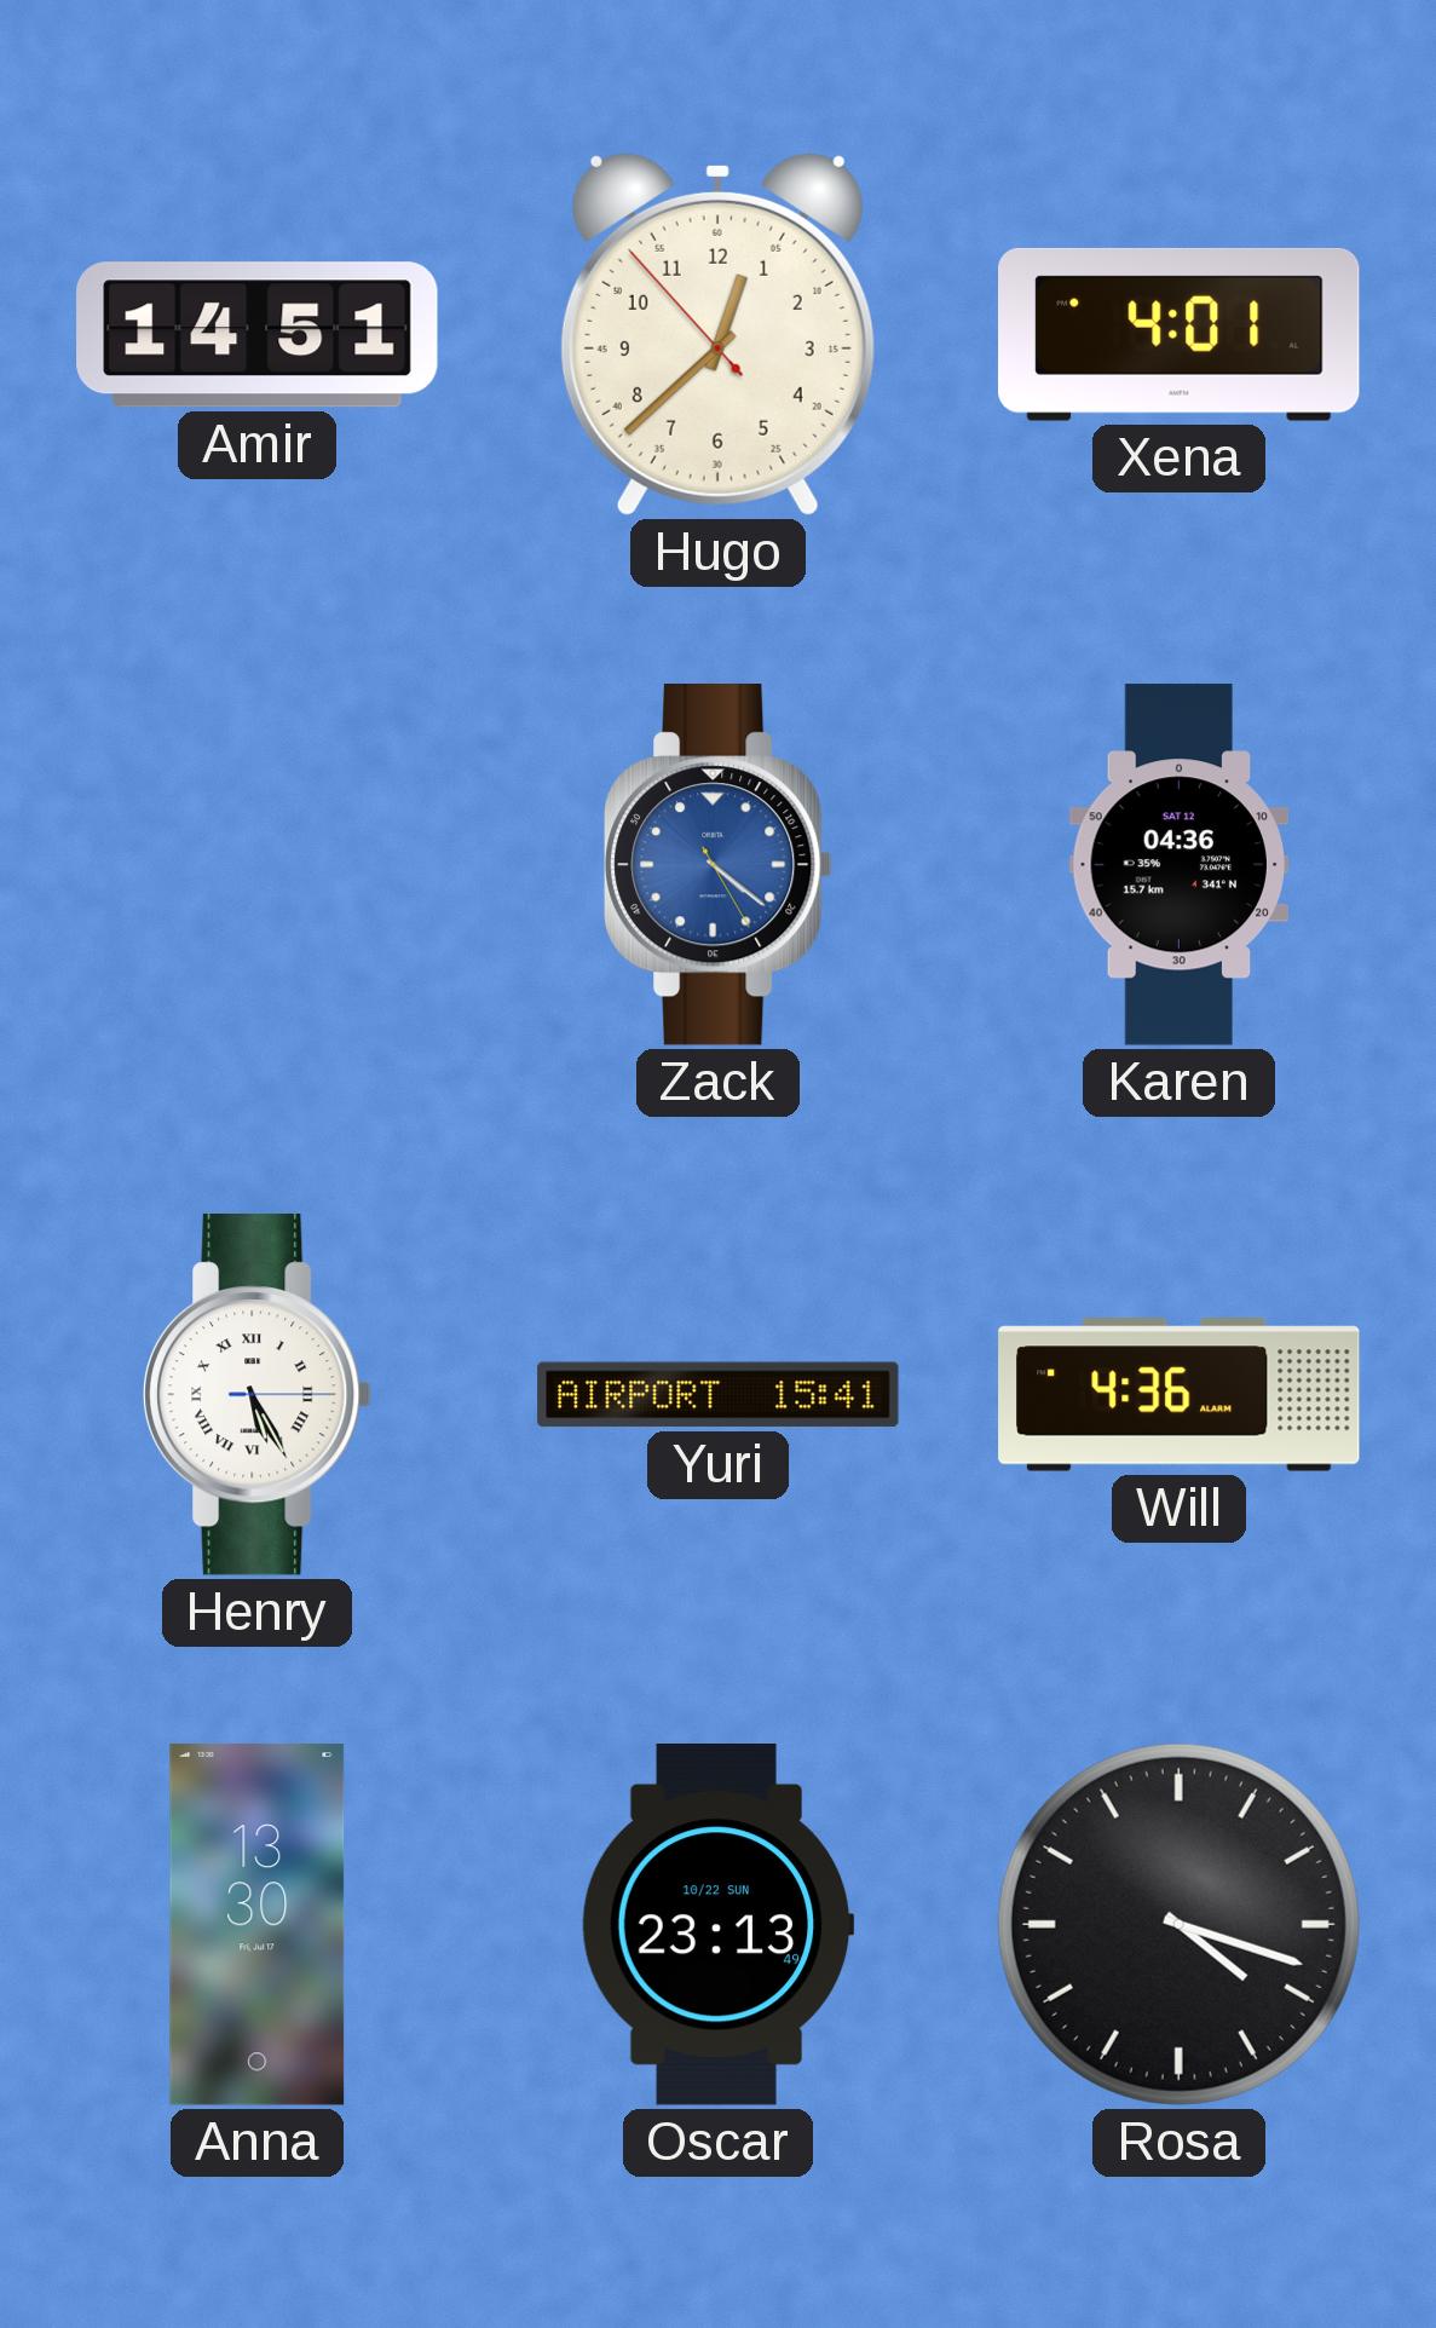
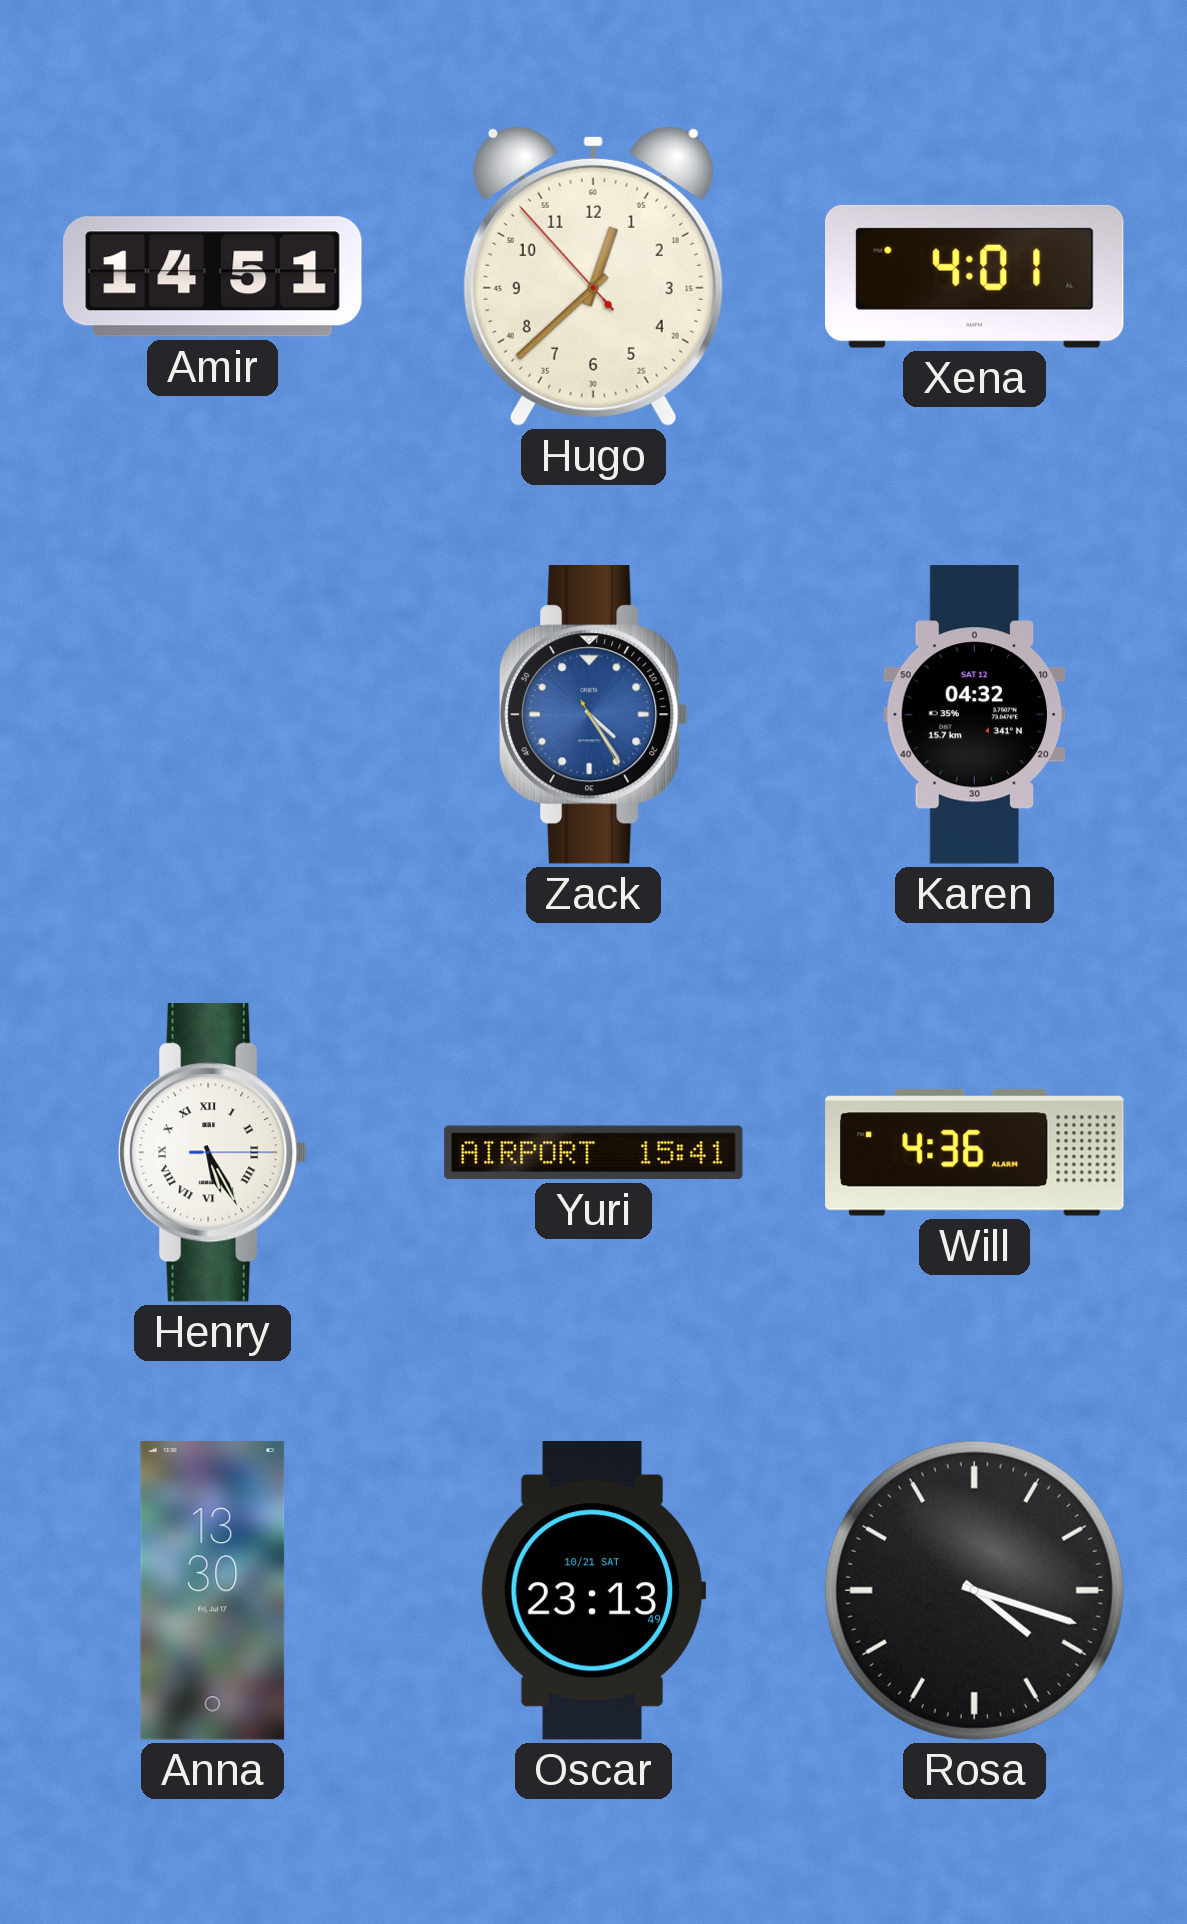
Zack: 4:21 -> 4:24 (594, 715)
Karen: 04:36 -> 04:32 (975, 715)
Oscar date: 10/22 SUN -> 10/21 SAT (593, 1591)
